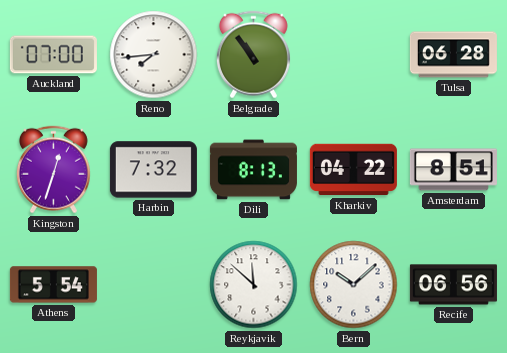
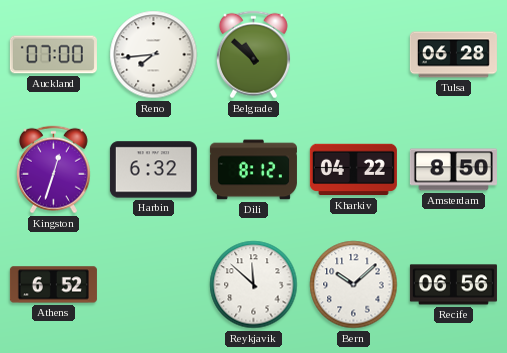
Belgrade: 10:54 -> 10:52 (253, 55)
Harbin: 7:32 -> 6:32 (153, 170)
Dili: 8:13 -> 8:12 (253, 170)
Amsterdam: 8:51 -> 8:50 (453, 170)
Athens: 5:54 -> 6:52 (53, 285)
